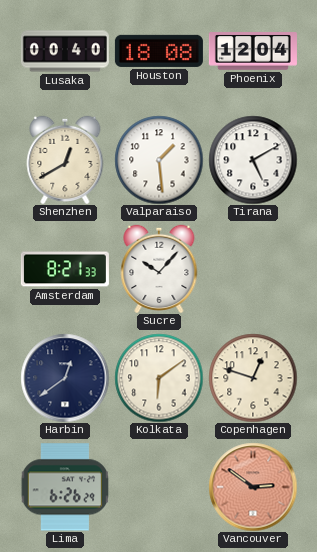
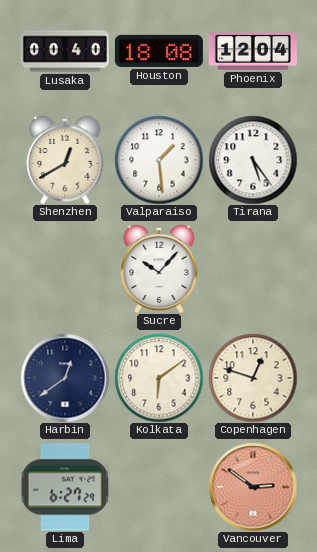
Tirana: 5:10 -> 5:24 (253, 160)
Amsterdam: 8:21 -> none (65, 269)
Lima: 6:26 -> 6:27 (65, 487)
